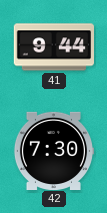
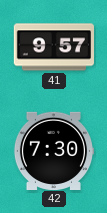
41: 9:44 -> 9:57 (53, 47)
